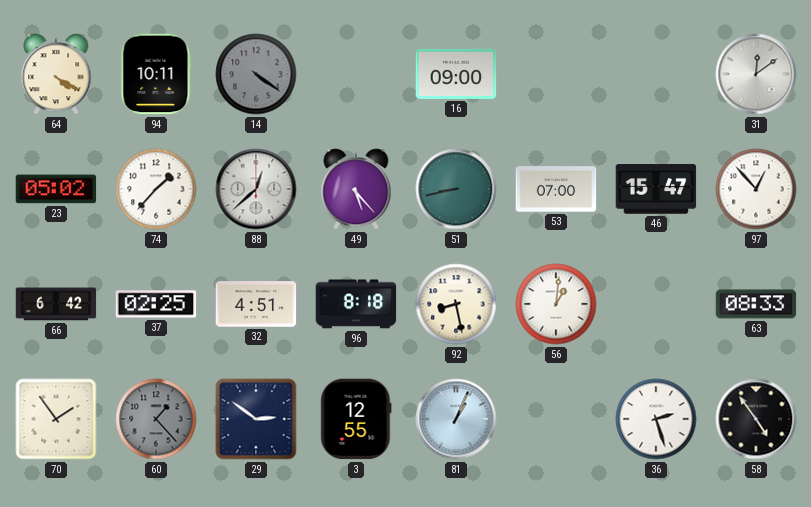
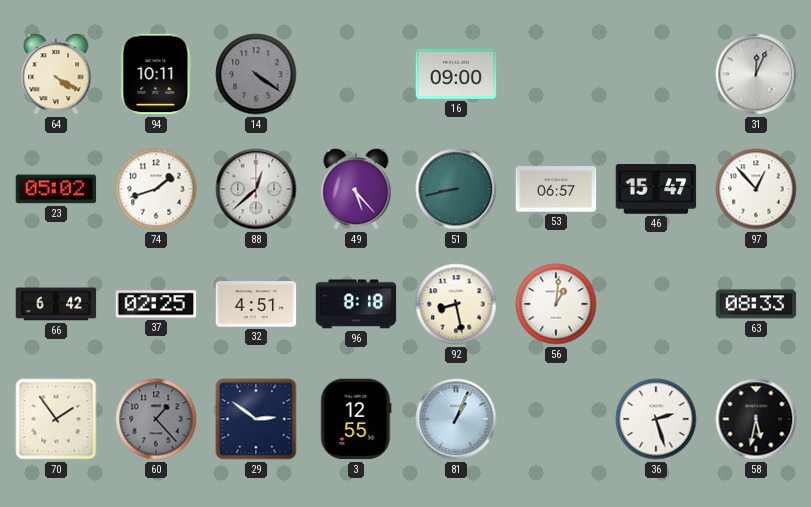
31: 12:09 -> 12:04 (756, 74)
74: 1:37 -> 1:42 (156, 189)
53: 07:00 -> 06:57 (556, 189)
58: 4:54 -> 5:32 (756, 419)
